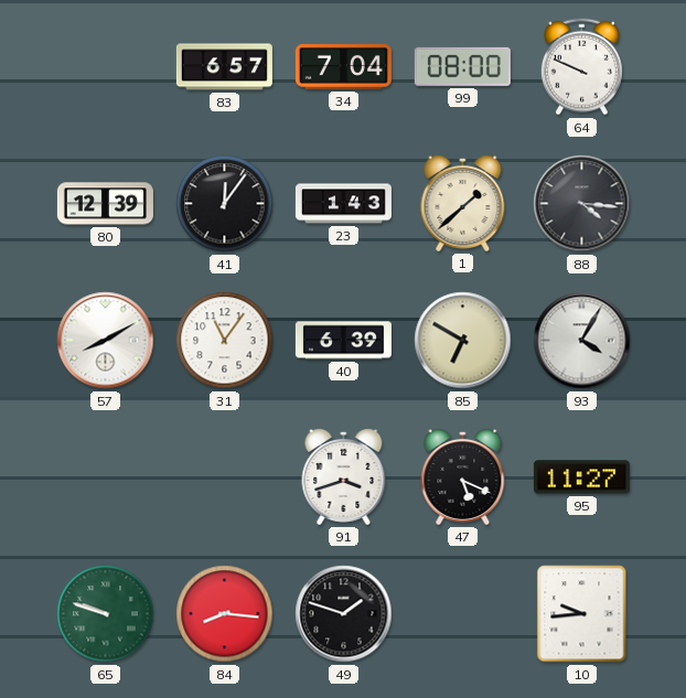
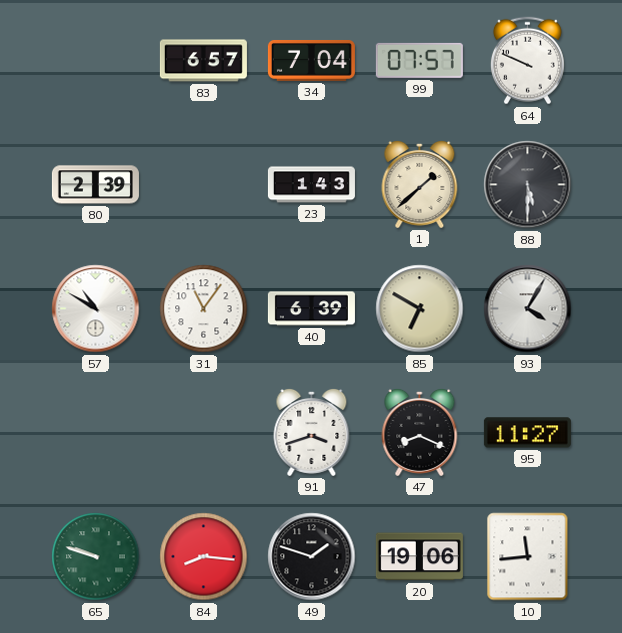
99: 08:00 -> 07:57 (419, 60)
80: 12:39 -> 2:39 (95, 185)
41: 12:06 -> none (225, 204)
88: 4:16 -> 5:30 (528, 185)
57: 8:10 -> 10:50 (96, 309)
47: 5:19 -> 8:19 (420, 432)
20: none -> 19:06 (419, 557)
10: 9:44 -> 11:44 (528, 557)
